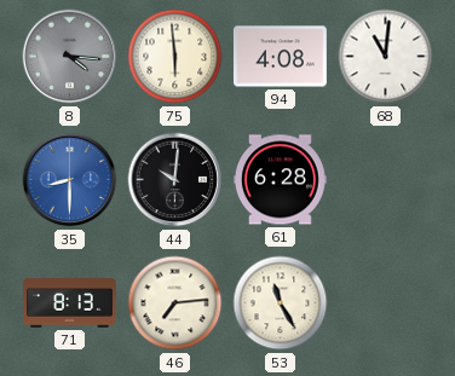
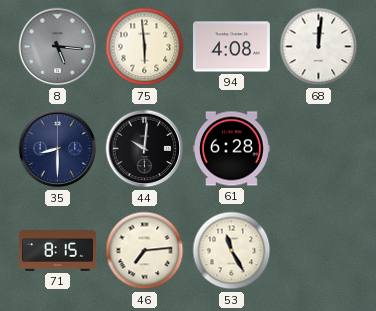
8: 4:16 -> 5:16 (58, 47)
68: 11:01 -> 12:01 (319, 47)
35 dial: blue -> navy (58, 149)
71: 8:13 -> 8:15 (58, 251)
